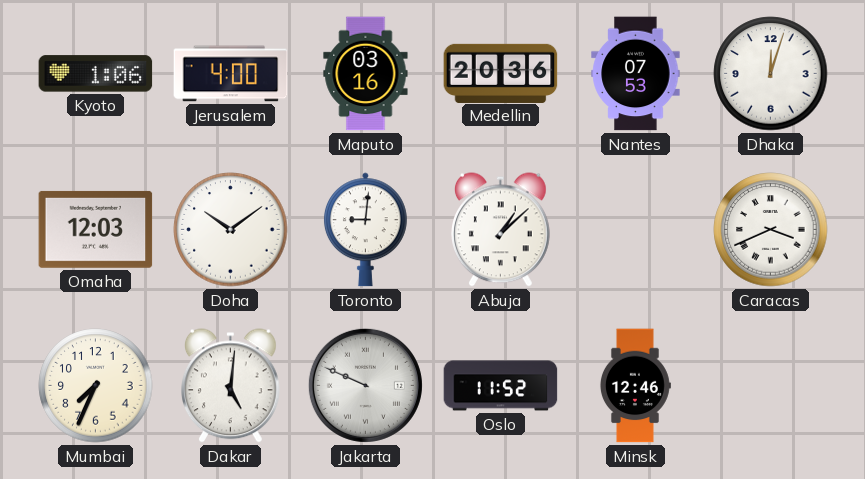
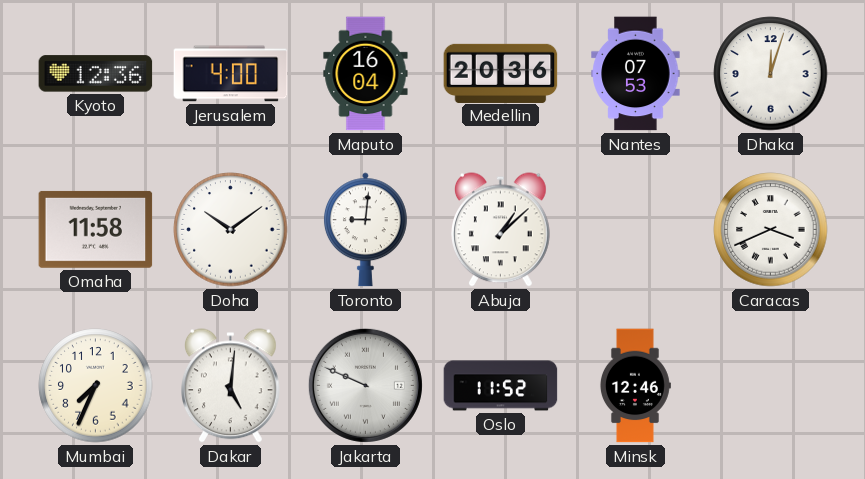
Kyoto: 1:06 -> 12:36 (96, 74)
Maputo: 03:16 -> 16:04 (366, 74)
Omaha: 12:03 -> 11:58 (96, 229)
